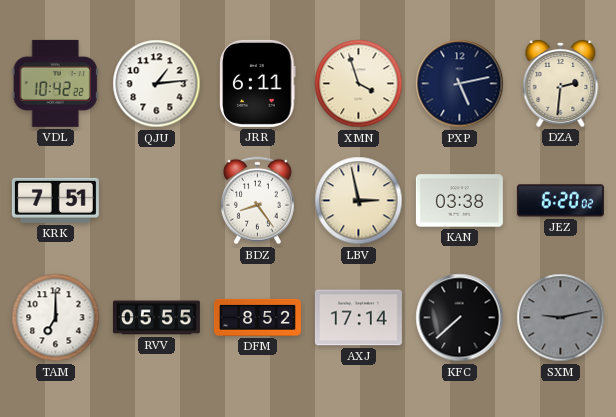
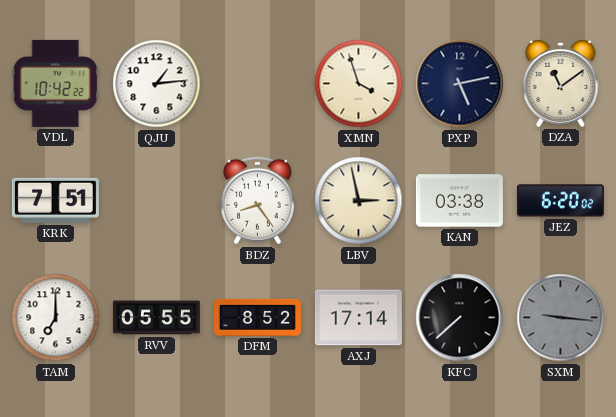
JRR: 6:11 -> none (258, 83)
DZA: 2:31 -> 11:09 (561, 84)
SXM: 9:13 -> 9:16 (561, 318)
